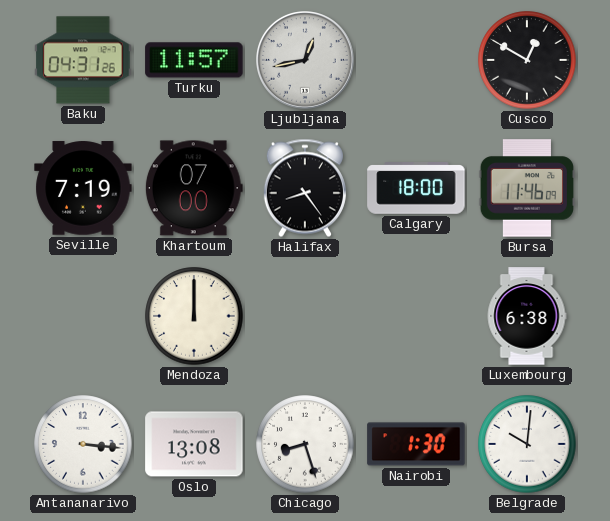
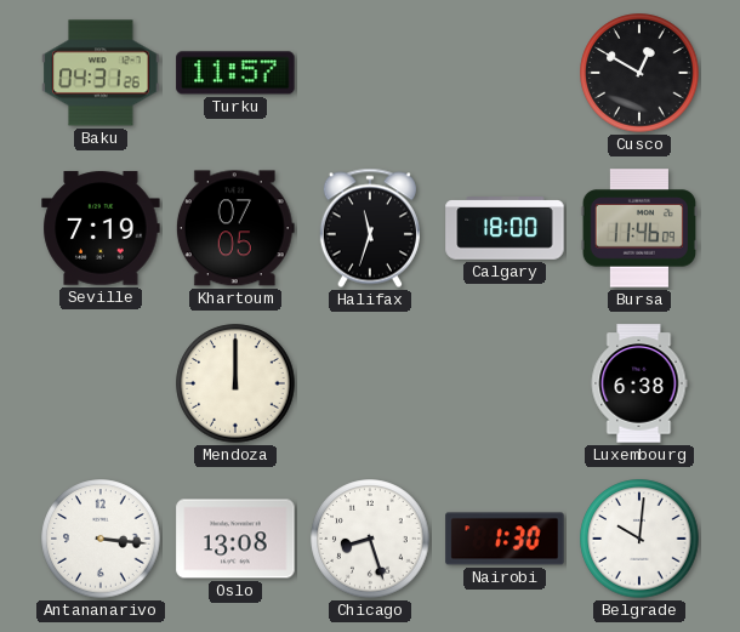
Ljubljana: 12:43 -> none (306, 61)
Khartoum: 07:00 -> 07:05 (235, 228)
Halifax: 8:24 -> 11:33 (370, 228)
